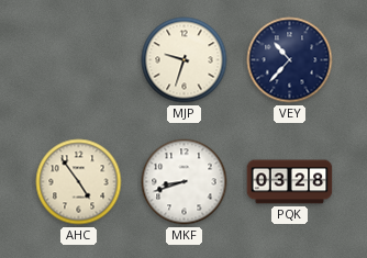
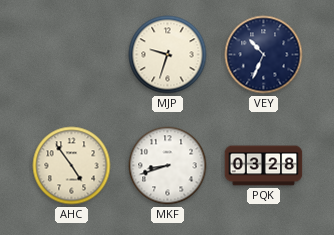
VEY: 10:37 -> 10:34 (264, 55)
